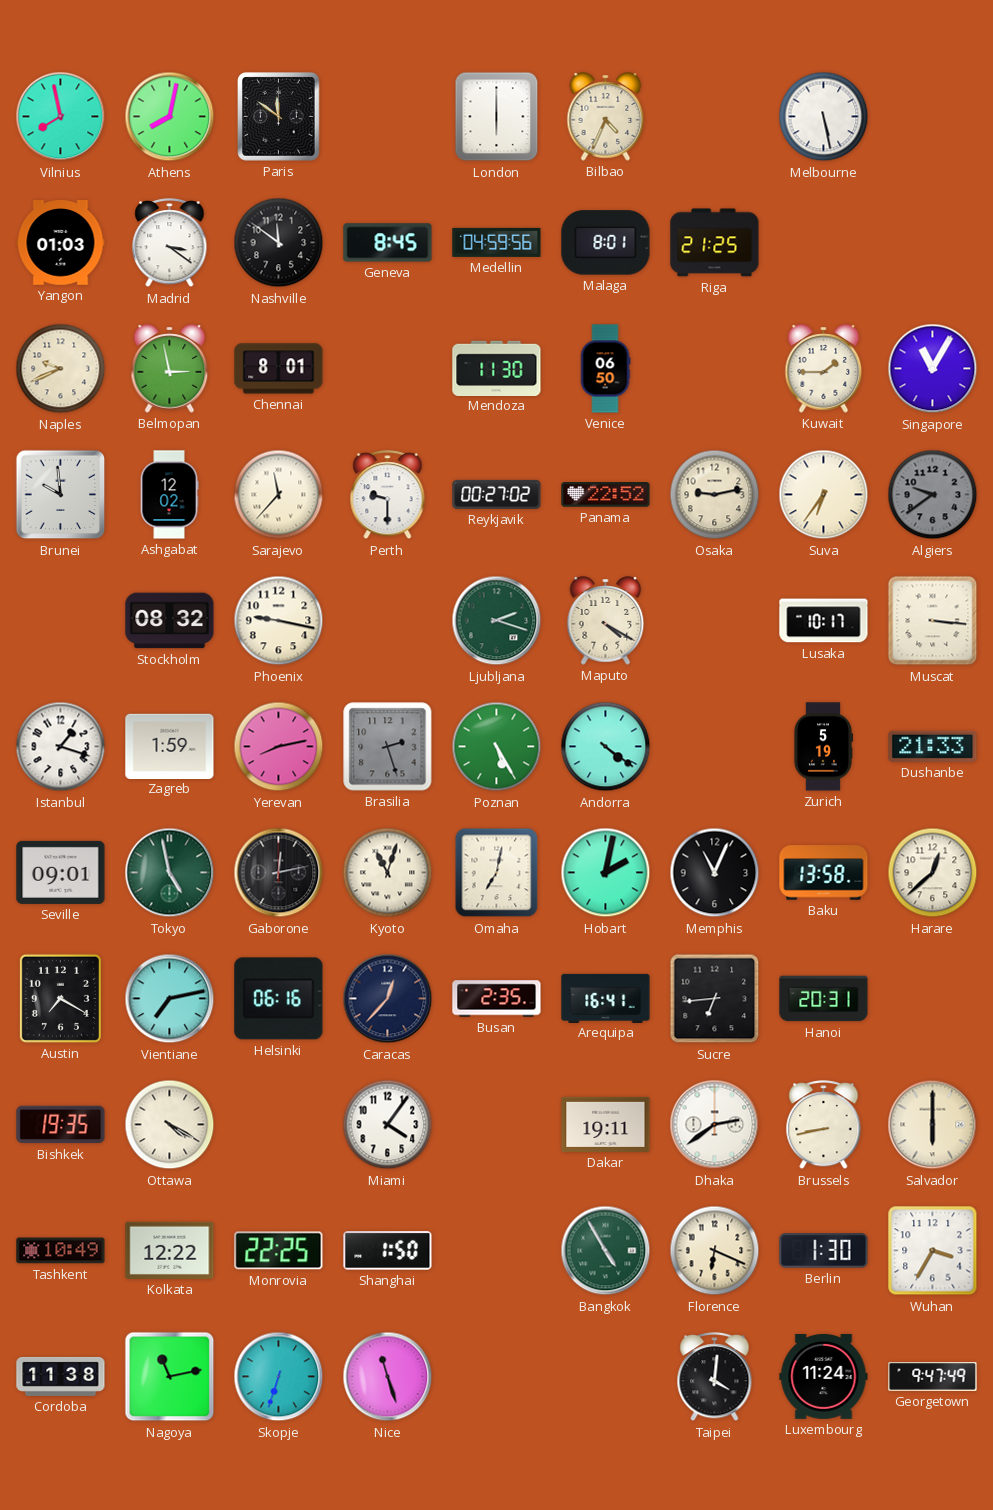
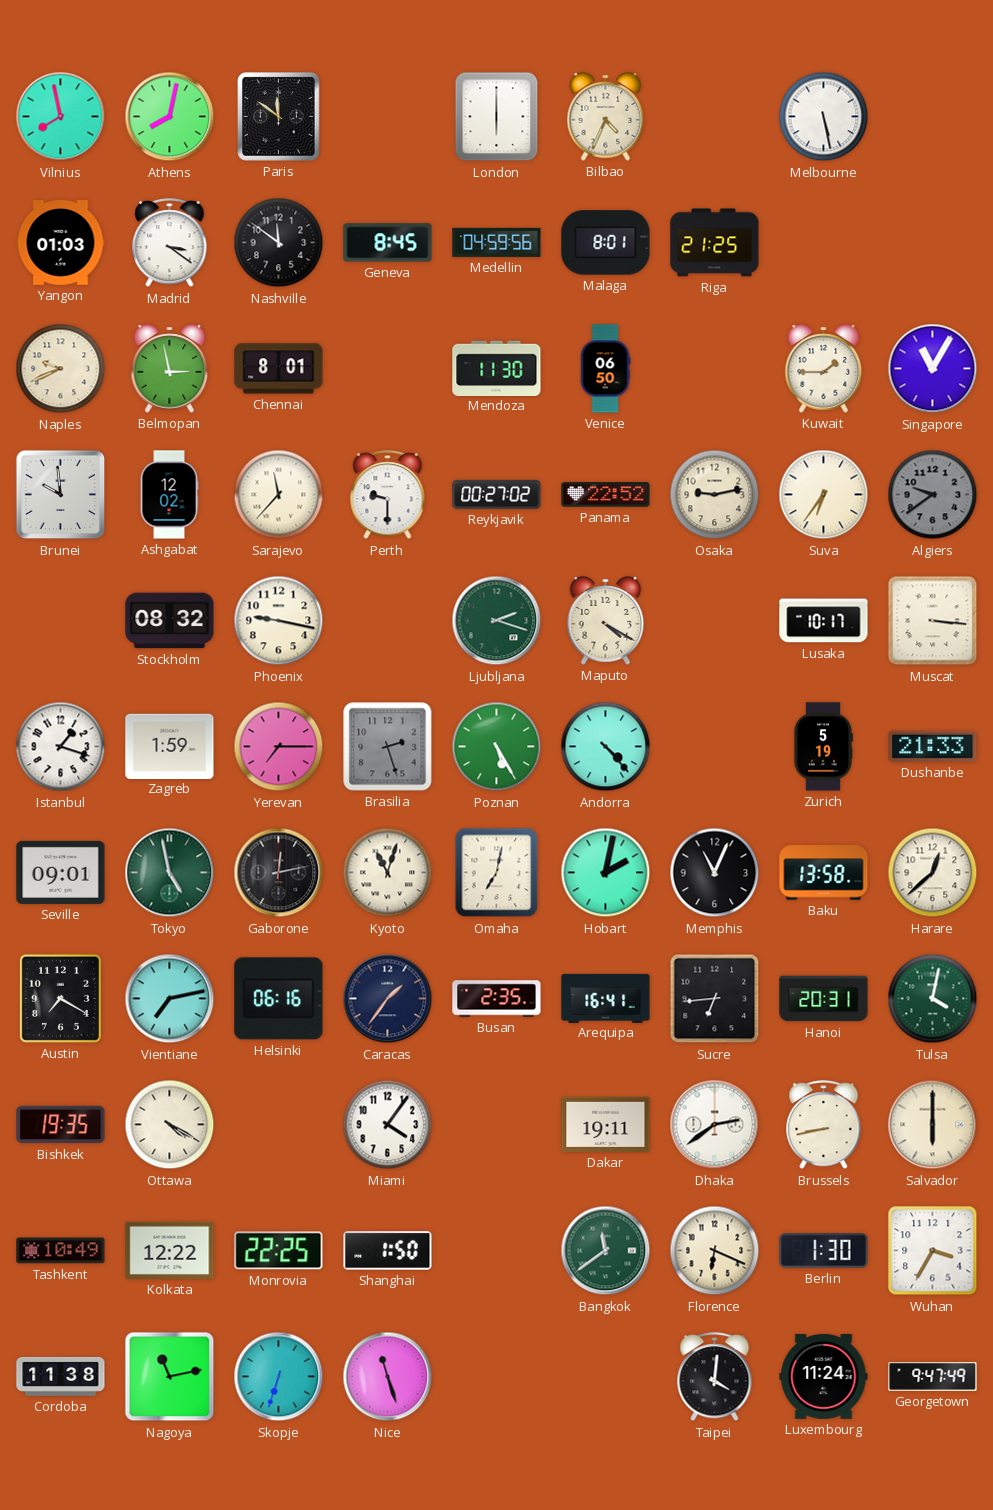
Yerevan: 8:13 -> 7:15 (279, 747)
Andorra: 4:21 -> 4:23 (606, 747)
Caracas: 12:37 -> 1:36 (388, 999)
Tulsa: none -> 4:02 (933, 999)
Bangkok: 4:55 -> 11:39 (606, 1251)
